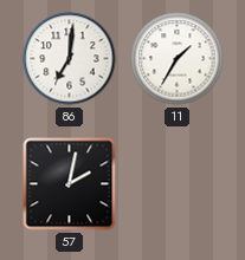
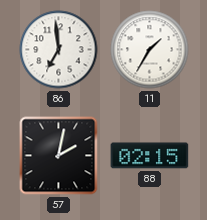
86: 7:01 -> 6:59 (59, 50)
88: none -> 02:15 (150, 156)
